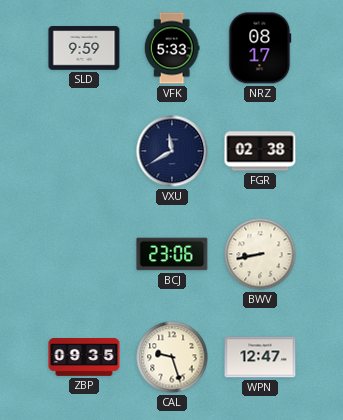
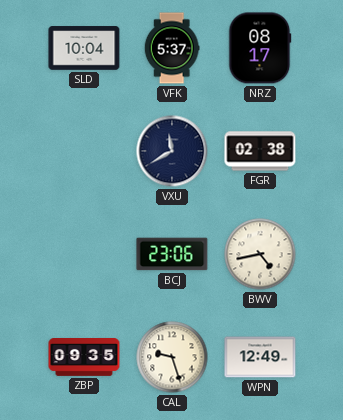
SLD: 9:59 -> 10:04 (84, 48)
VFK: 5:33 -> 5:37 (172, 48)
BWV: 8:43 -> 4:43 (260, 254)
WPN: 12:47 -> 12:49 (260, 357)
